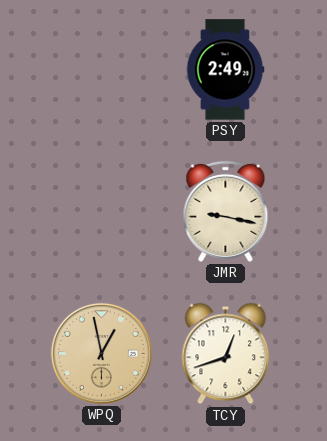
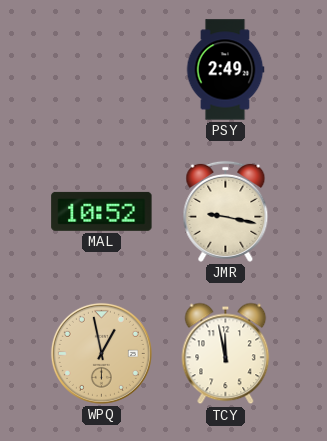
MAL: none -> 10:52 (102, 211)
TCY: 12:42 -> 11:58 (226, 354)
